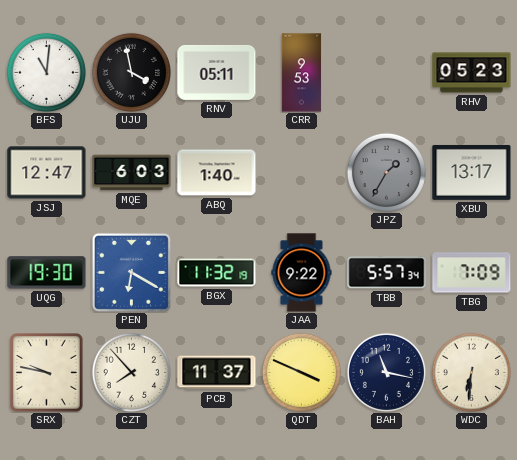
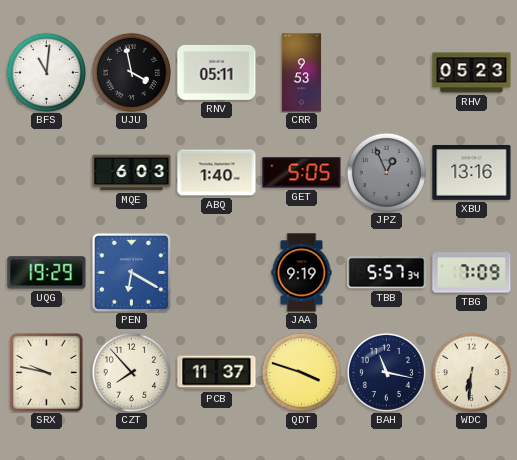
JSJ: 12:47 -> none (47, 173)
GET: none -> 5:05 (302, 173)
JPZ: 1:35 -> 12:56 (386, 172)
XBU: 13:17 -> 13:16 (472, 172)
UQG: 19:30 -> 19:29 (47, 273)
BGX: 11:32 -> none (217, 273)
JAA: 9:22 -> 9:19 (302, 273)
QDT: 3:49 -> 3:48 (301, 372)
